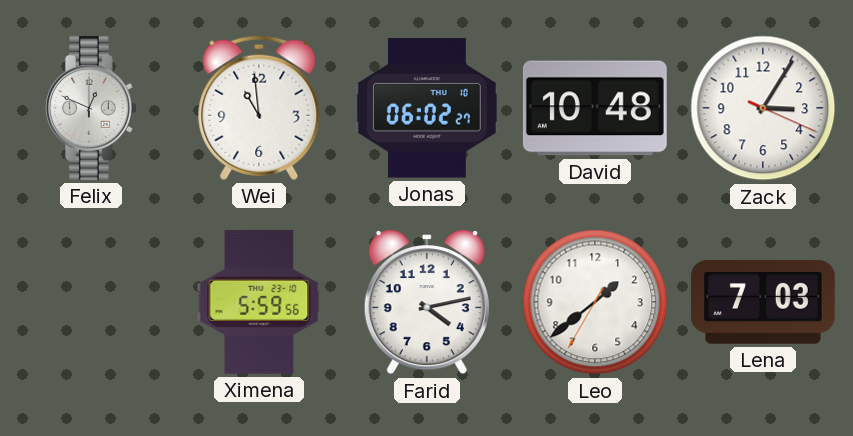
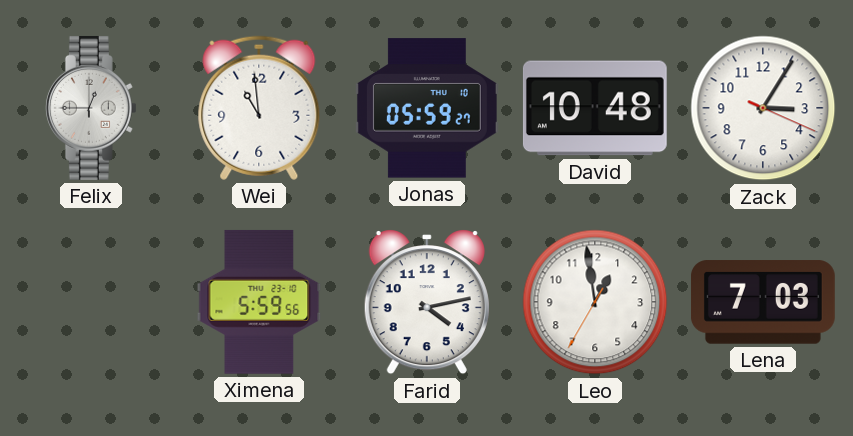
Felix: 12:49 -> 12:45 (91, 108)
Jonas: 06:02 -> 05:59 (427, 108)
Leo: 1:38 -> 12:58 (595, 302)
